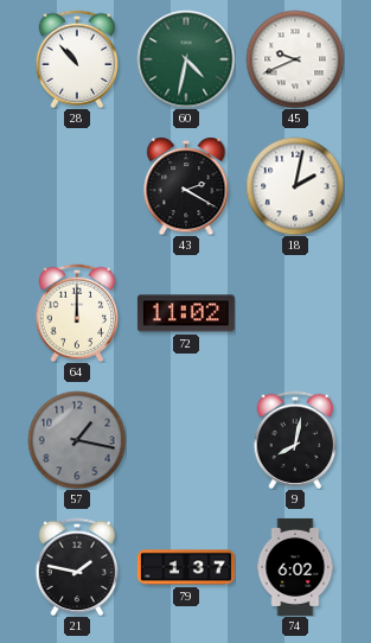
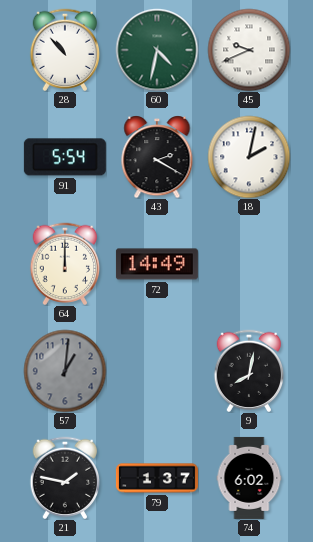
91: none -> 5:54 (65, 157)
72: 11:02 -> 14:49 (157, 264)
57: 1:17 -> 1:01 (65, 371)
